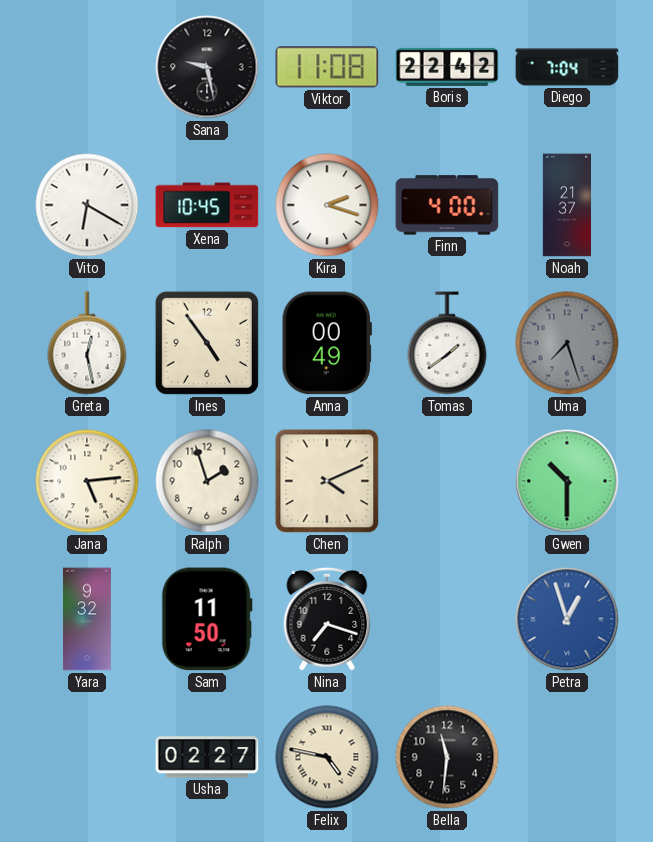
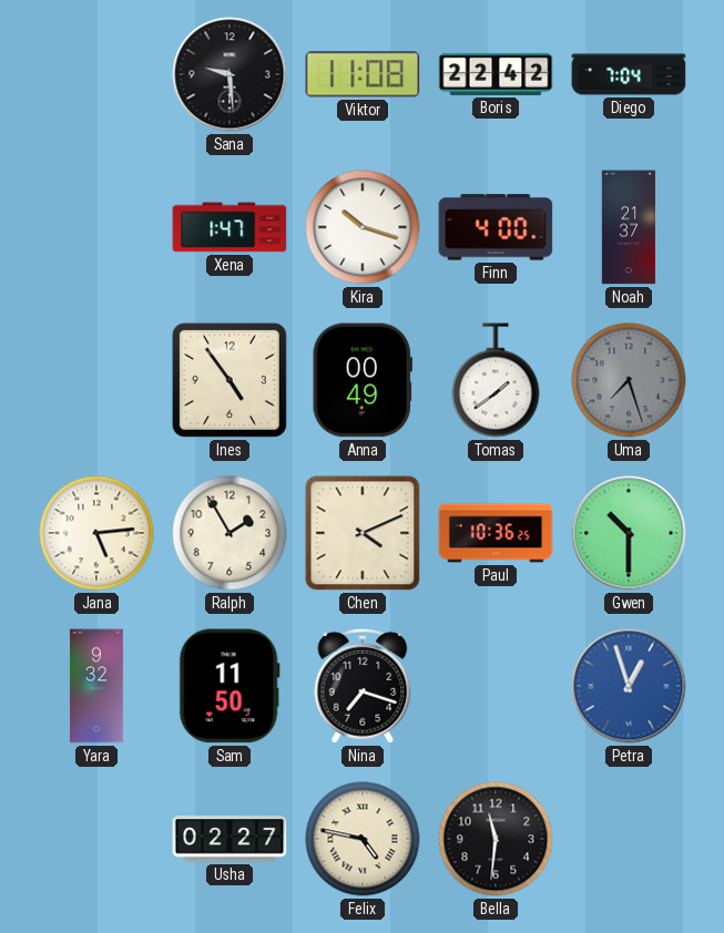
Sana: 9:28 -> 9:29 (230, 74)
Vito: 6:20 -> none (87, 205)
Xena: 10:45 -> 1:47 (230, 227)
Kira: 2:18 -> 10:18 (363, 227)
Greta: 12:28 -> none (87, 343)
Ralph: 1:57 -> 1:55 (230, 533)
Paul: none -> 10:36 (496, 533)
